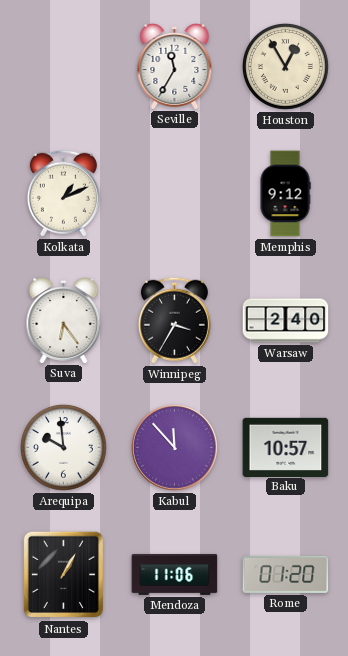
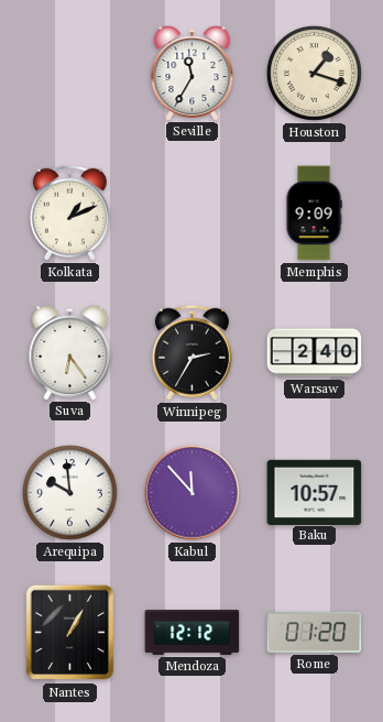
Houston: 12:55 -> 1:18 (314, 73)
Memphis: 9:12 -> 9:09 (314, 214)
Winnipeg: 3:35 -> 2:35 (191, 352)
Mendoza: 11:06 -> 12:12 (193, 632)
